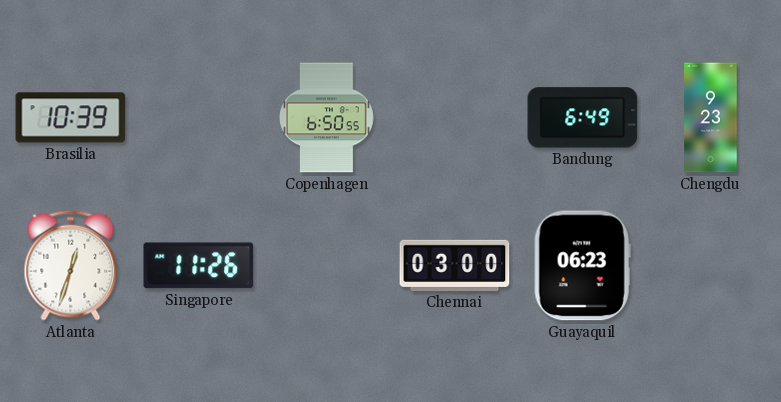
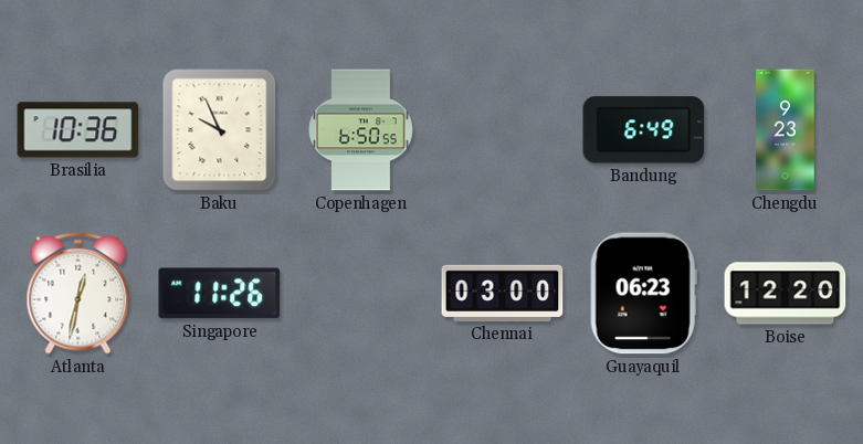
Brasilia: 10:39 -> 10:36 (78, 130)
Baku: none -> 9:56 (220, 130)
Atlanta: 12:33 -> 12:32 (78, 293)
Boise: none -> 12:20 (786, 294)
